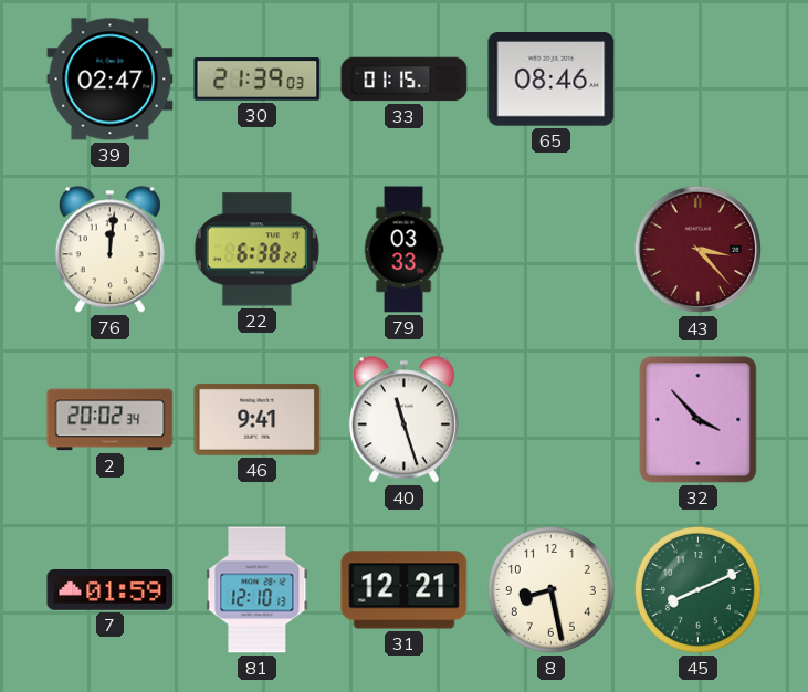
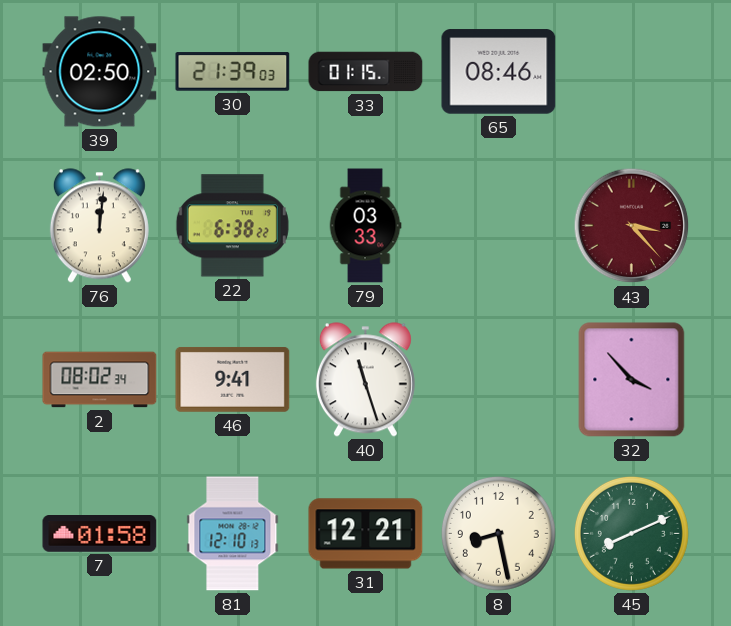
39: 02:47 -> 02:50 (100, 72)
2: 20:02 -> 08:02 (100, 380)
7: 01:59 -> 01:58 (100, 534)
